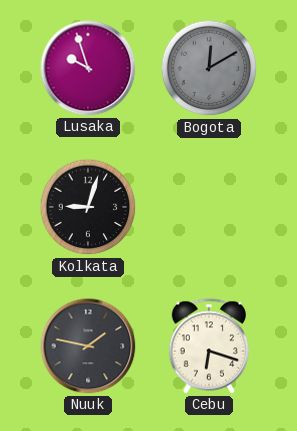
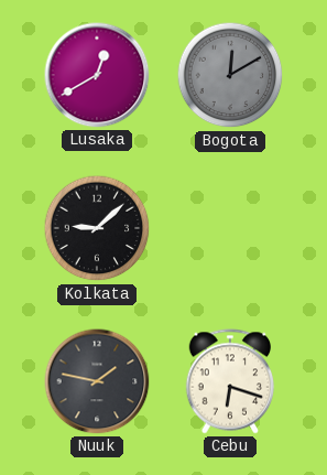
Lusaka: 9:57 -> 12:40 (97, 75)
Kolkata: 9:03 -> 9:08 (97, 228)
